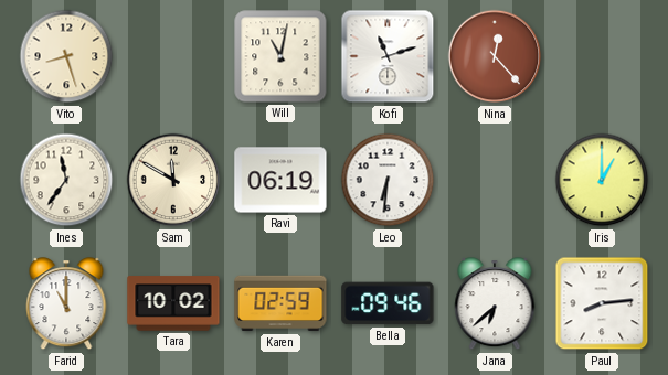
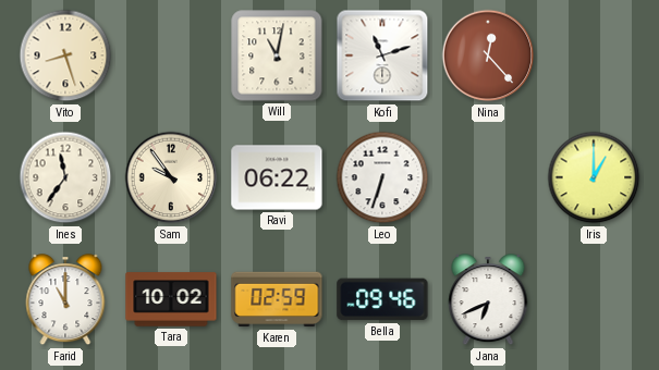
Sam: 11:50 -> 9:54 (171, 177)
Ravi: 06:19 -> 06:22 (277, 177)
Leo: 6:31 -> 6:33 (382, 177)
Jana: 6:38 -> 6:41 (488, 300)
Paul: 8:14 -> none (602, 303)
